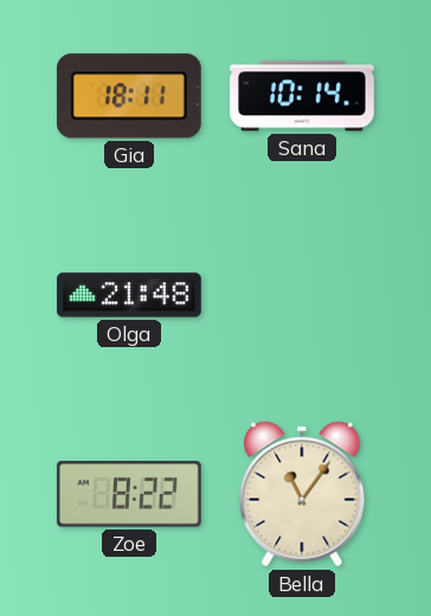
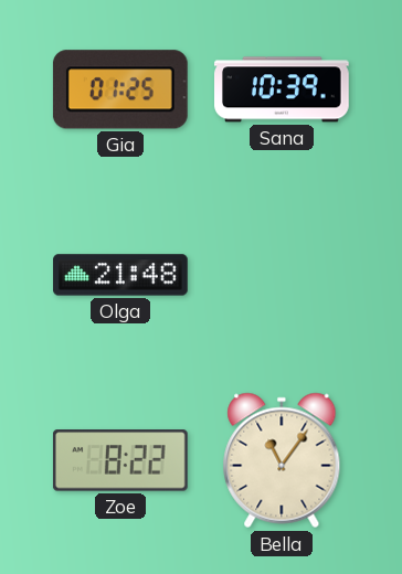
Gia: 18:11 -> 01:25 (120, 89)
Sana: 10:14 -> 10:39 (282, 89)
